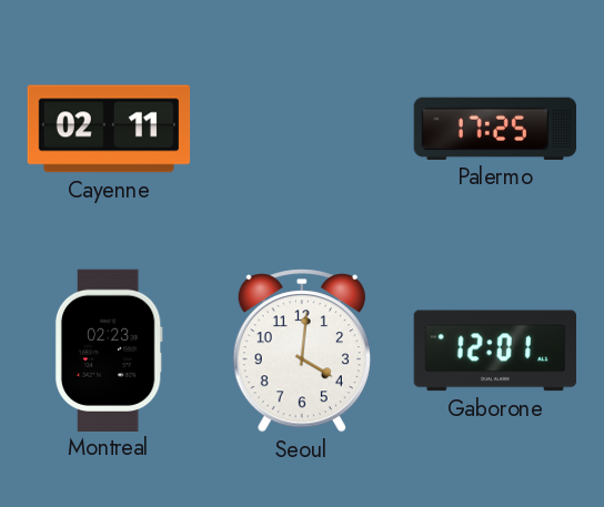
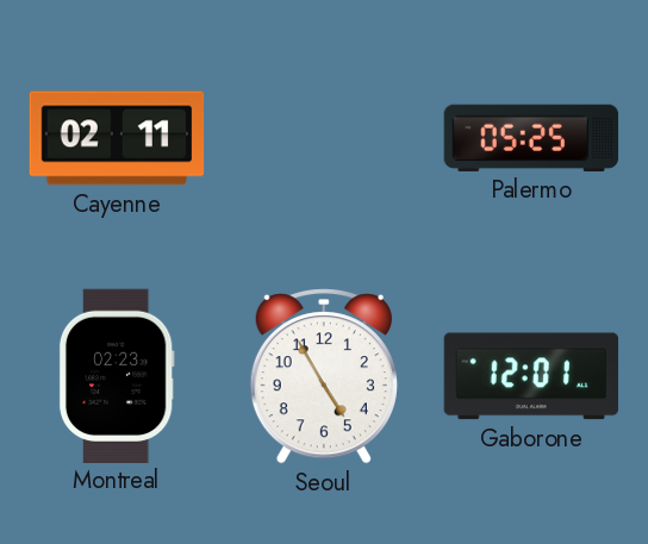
Palermo: 17:25 -> 05:25 (530, 138)
Seoul: 4:01 -> 4:55 (324, 376)
